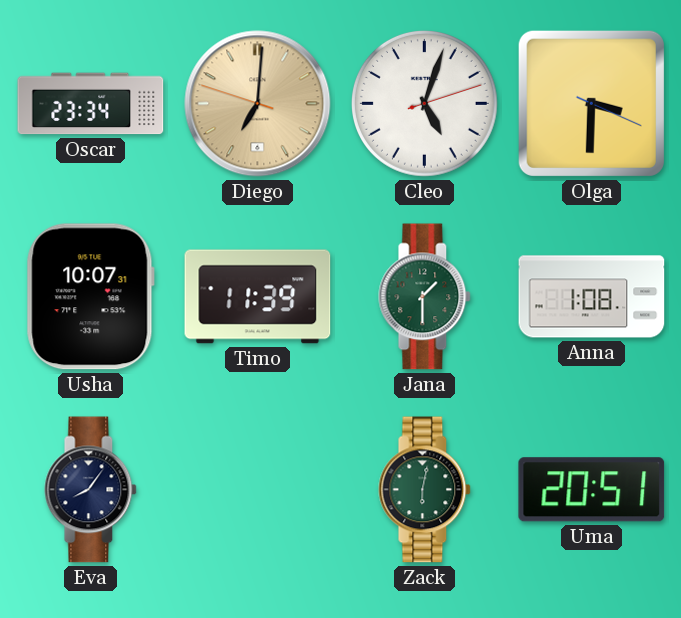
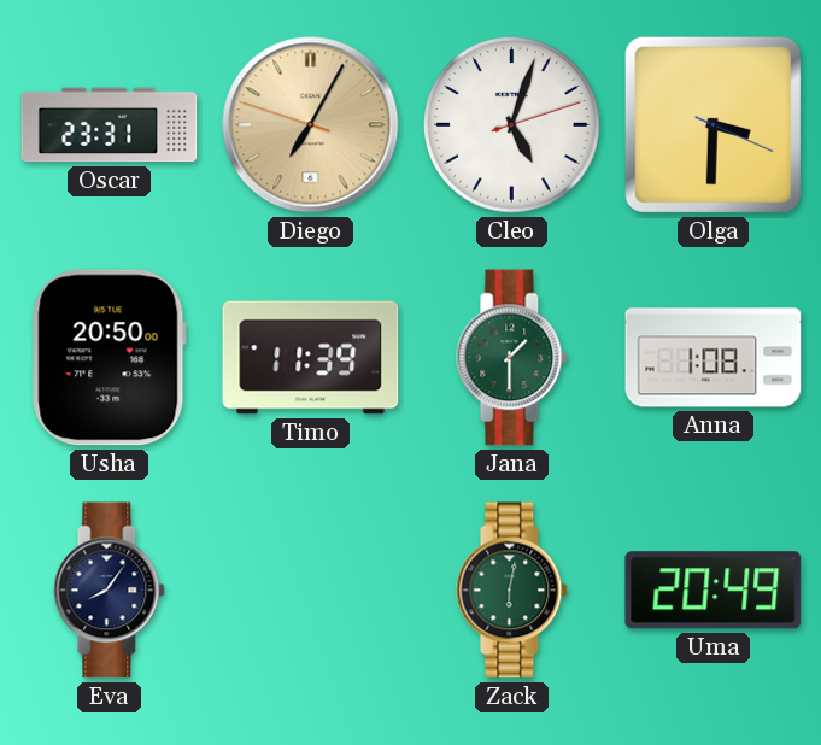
Oscar: 23:34 -> 23:31 (110, 125)
Diego: 7:00 -> 7:04 (311, 125)
Usha: 10:07 -> 20:50 (109, 358)
Uma: 20:51 -> 20:49 (714, 591)
